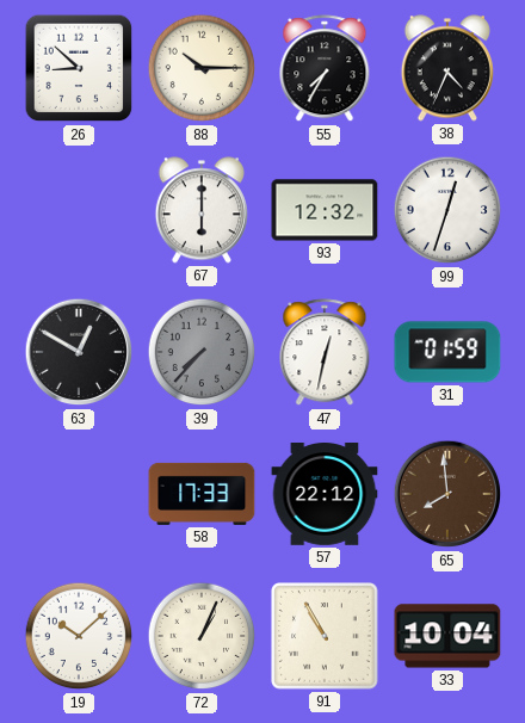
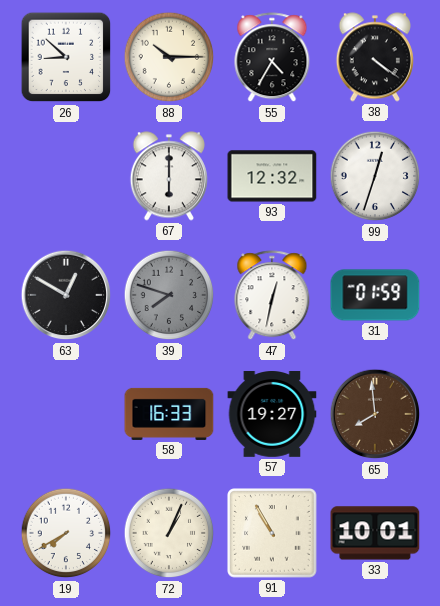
55: 7:35 -> 4:35 (272, 58)
38: 4:34 -> 4:21 (375, 57)
39: 7:37 -> 7:48 (169, 295)
58: 17:33 -> 16:33 (169, 414)
57: 22:12 -> 19:27 (272, 415)
19: 10:08 -> 7:40 (66, 533)
33: 10:04 -> 10:01 (375, 533)
